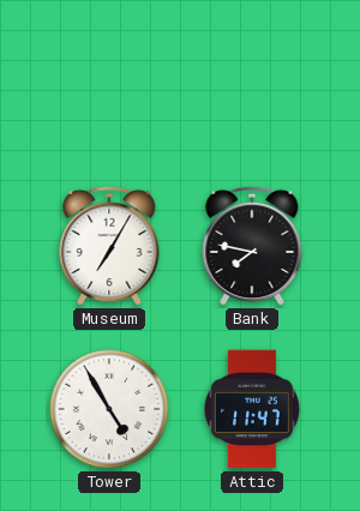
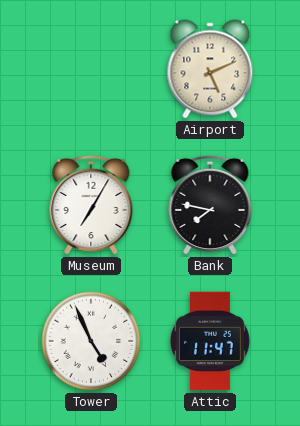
Airport: none -> 5:11 (210, 69)
Tower: 4:55 -> 4:56 (91, 341)
